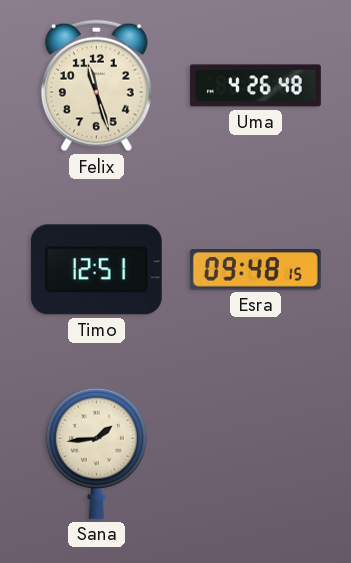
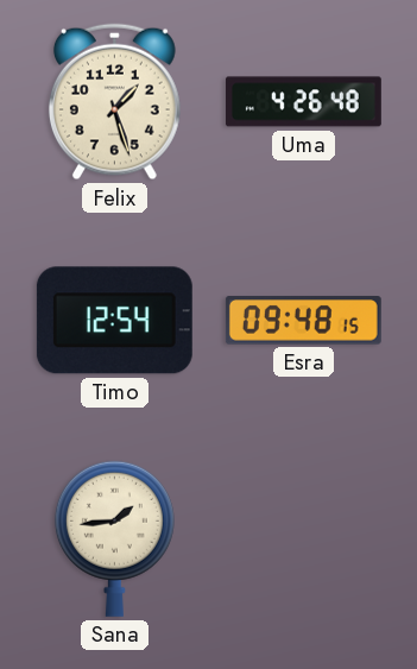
Felix: 11:27 -> 1:27 (114, 102)
Timo: 12:51 -> 12:54 (114, 321)
